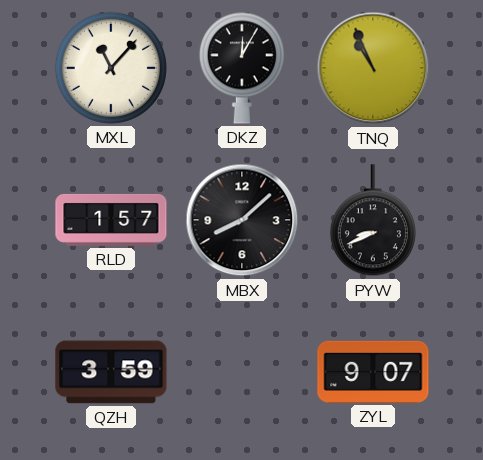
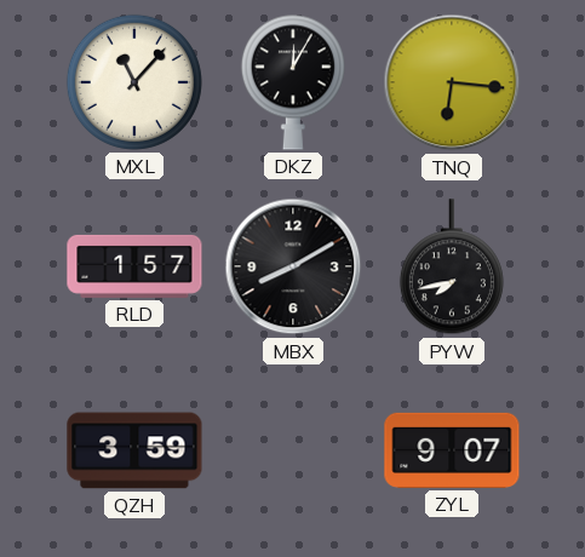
TNQ: 10:56 -> 6:16 (452, 82)
MBX: 8:08 -> 8:10 (293, 266)
PYW: 8:41 -> 7:43 (452, 268)
